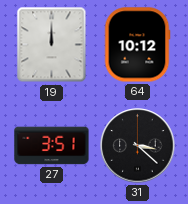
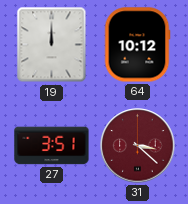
31 dial: black -> burgundy (138, 146)
